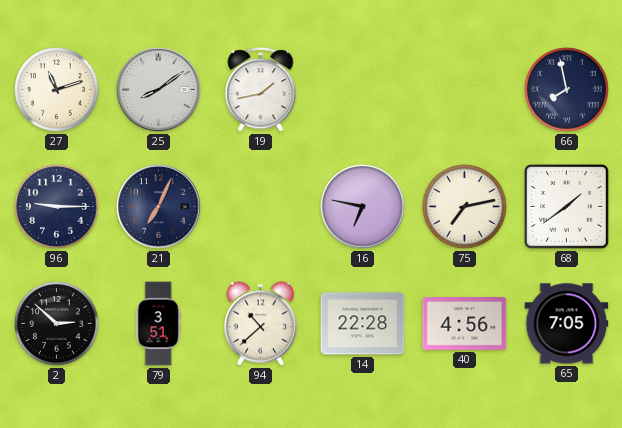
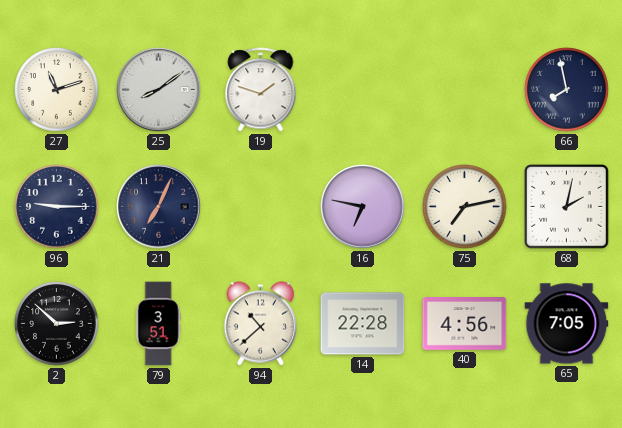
19: 1:43 -> 1:48 (261, 90)
68: 1:39 -> 2:02 (567, 207)
